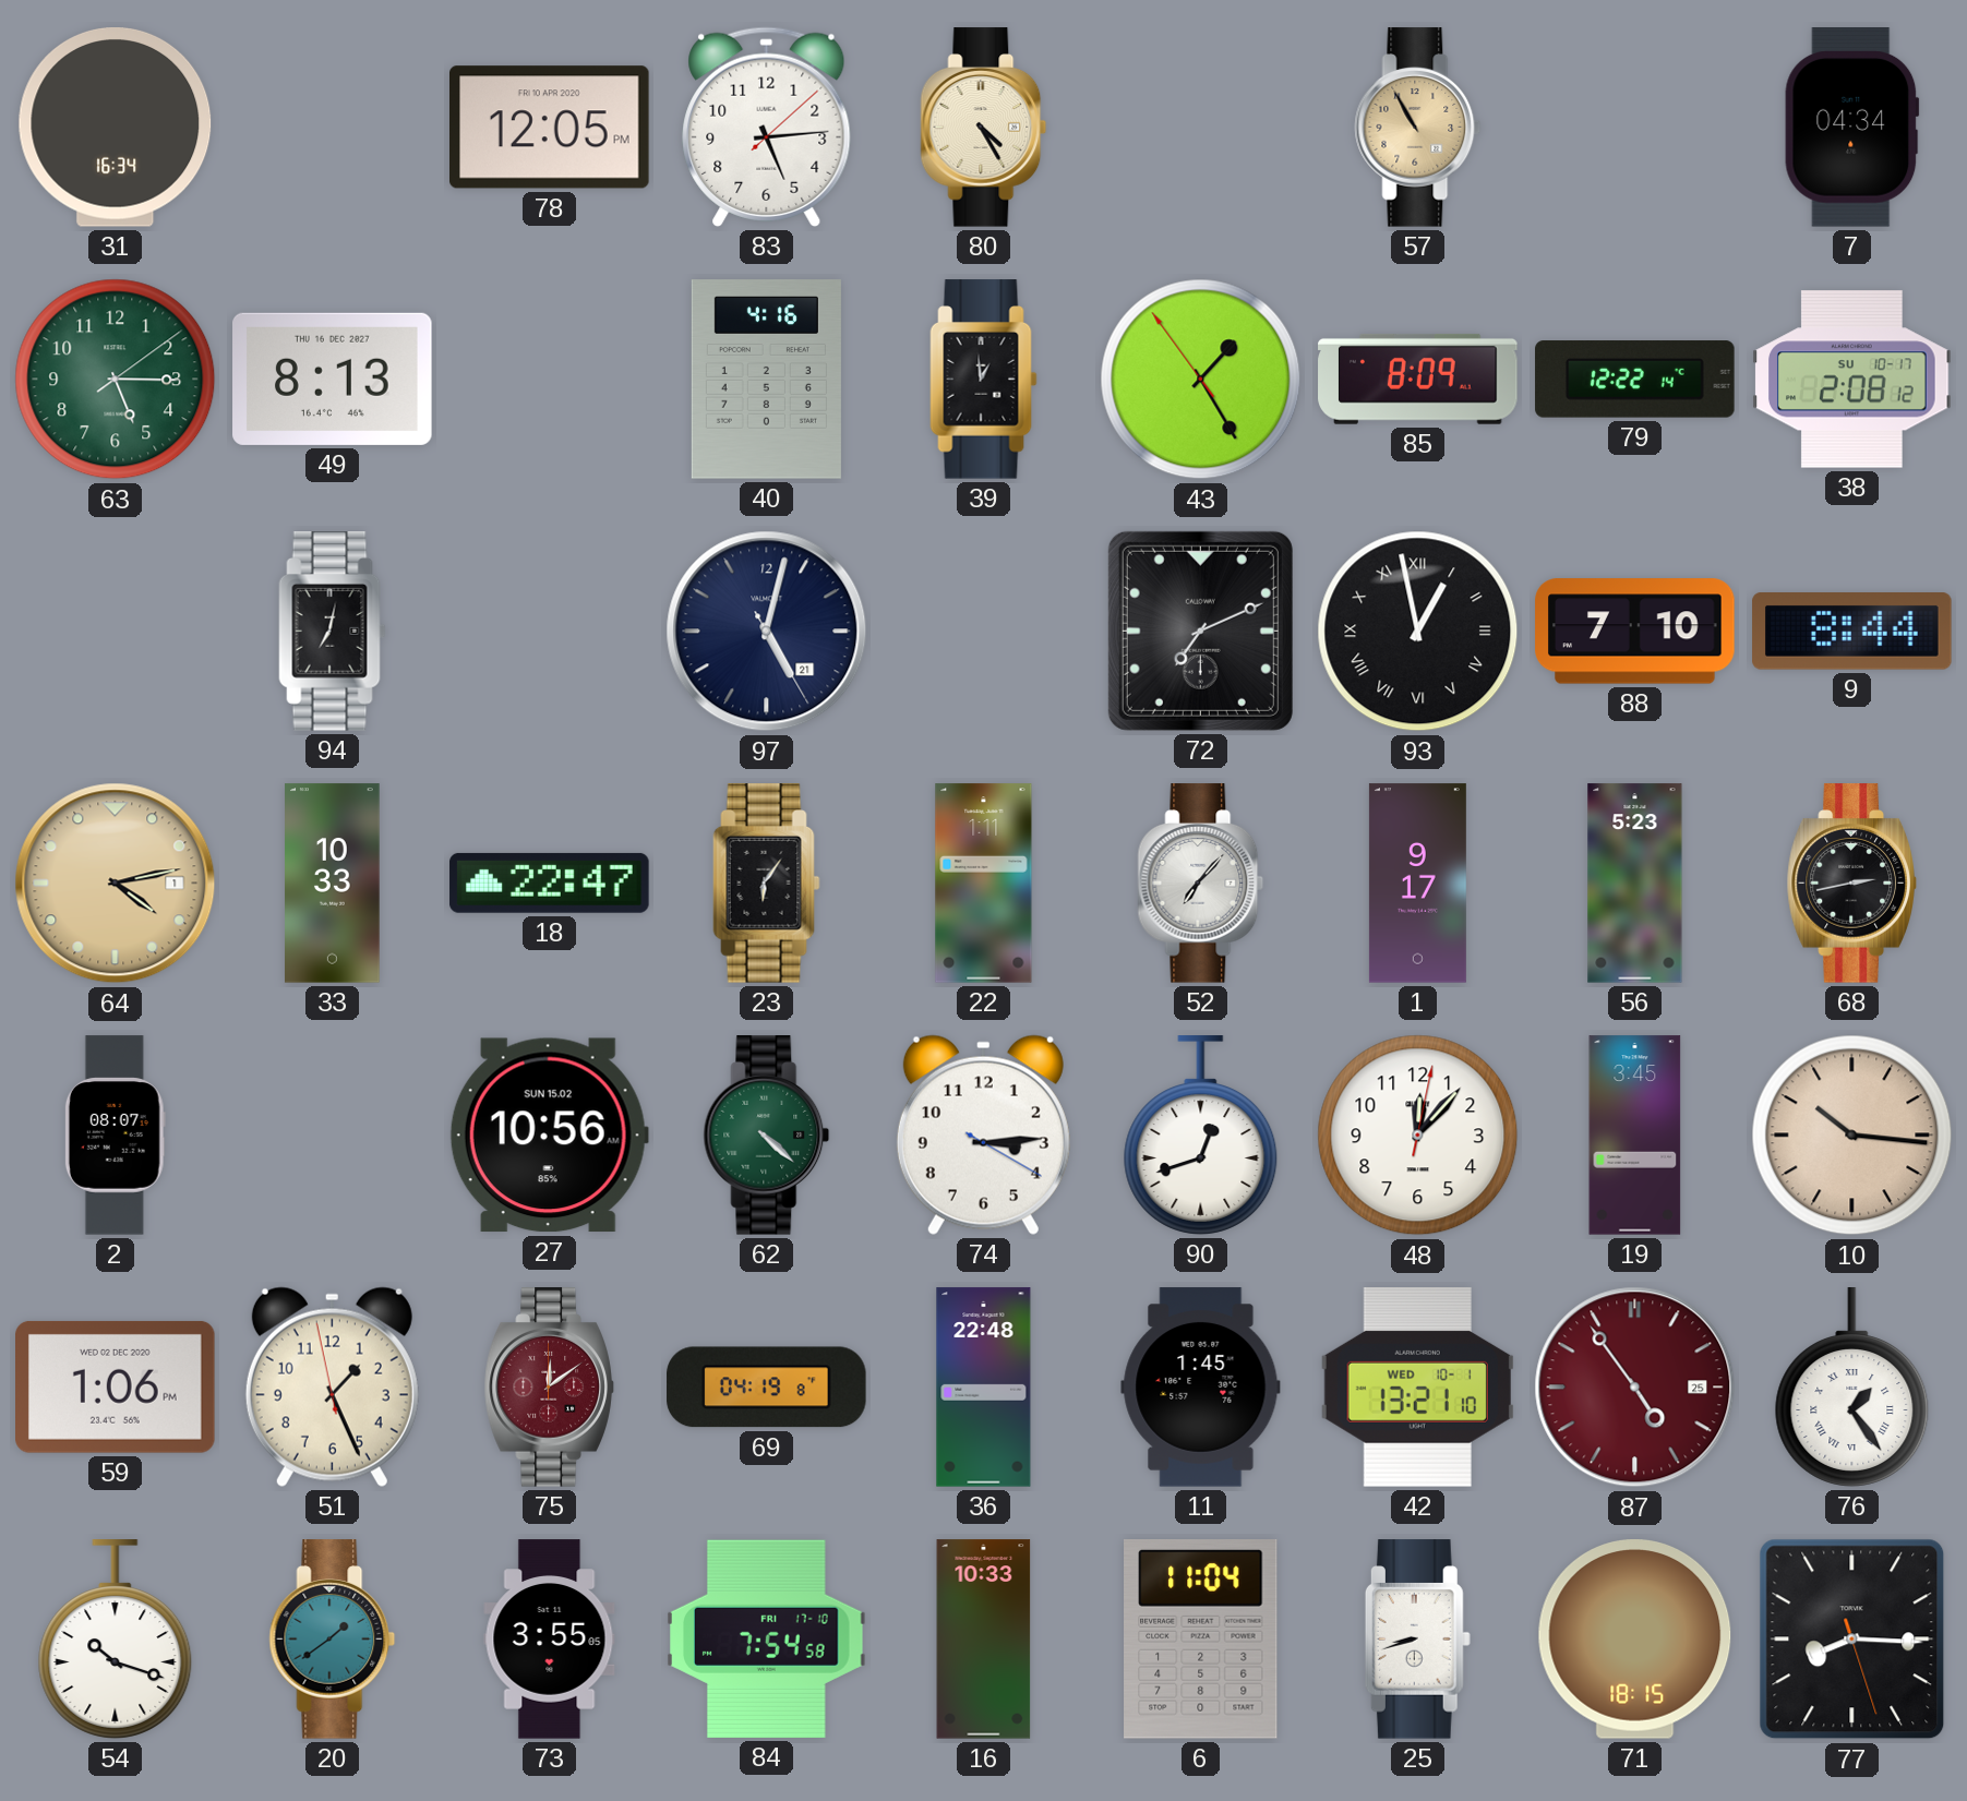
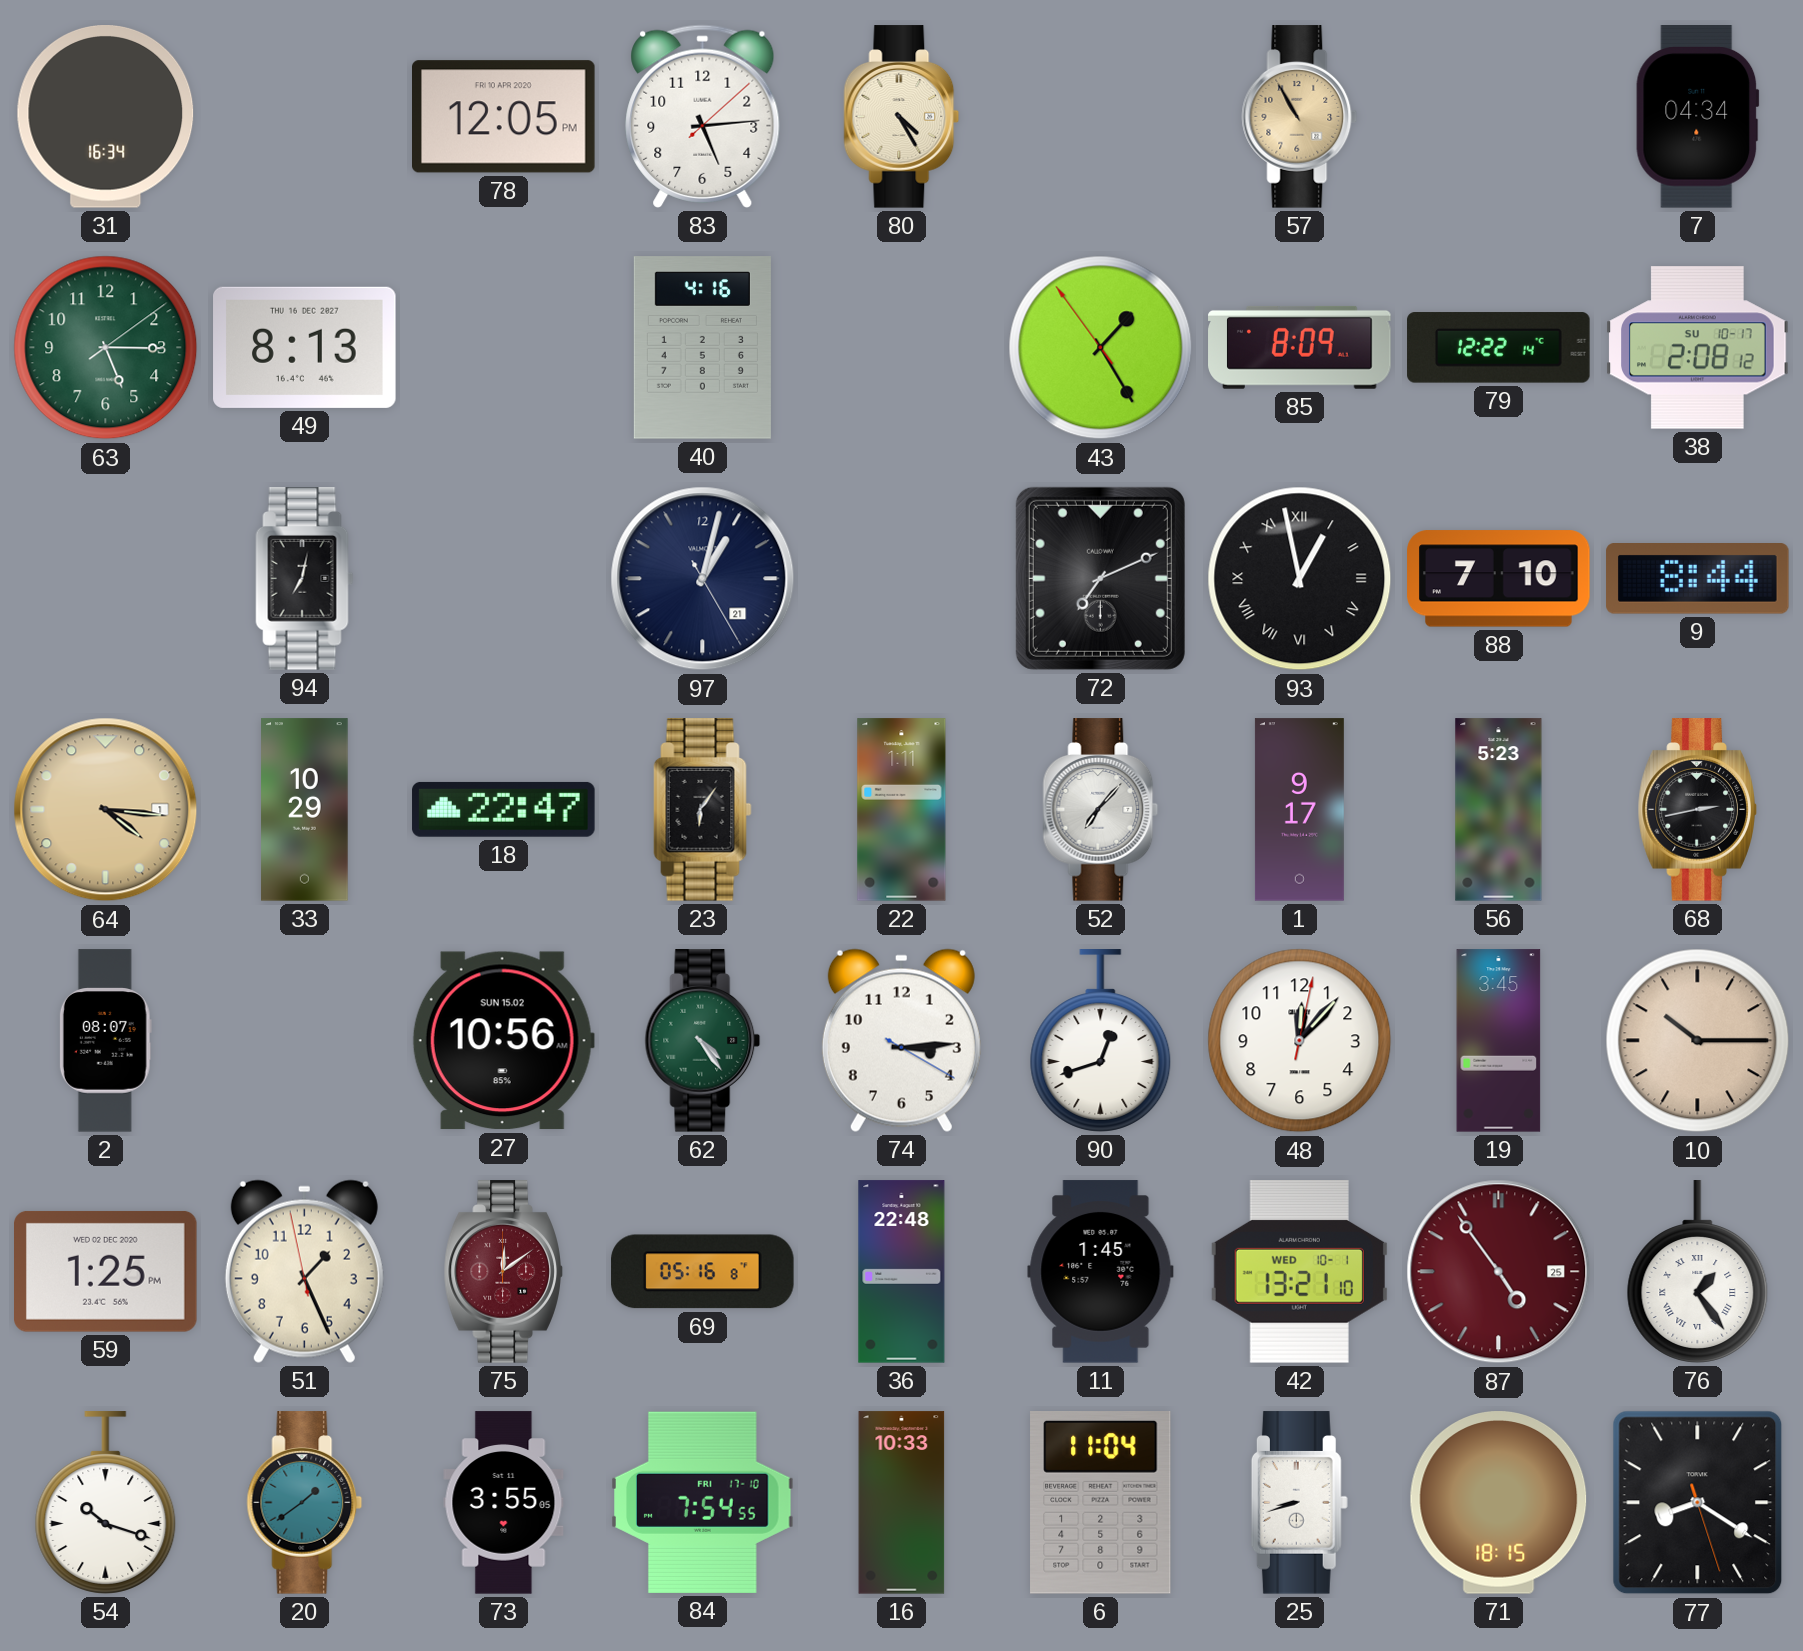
39: 12:59 -> none (984, 380)
97: 5:02 -> 1:02 (703, 579)
64: 4:13 -> 4:16 (106, 810)
33: 10:33 -> 10:29 (305, 810)
62: 4:22 -> 4:24 (703, 1041)
10: 10:16 -> 10:15 (1698, 1041)
59: 1:06 -> 1:25 (106, 1271)
69: 04:19 -> 05:16 (703, 1272)
84: 7:54:58 -> 7:54:55 (703, 1502)
77: 8:15 -> 8:20 (1698, 1503)
